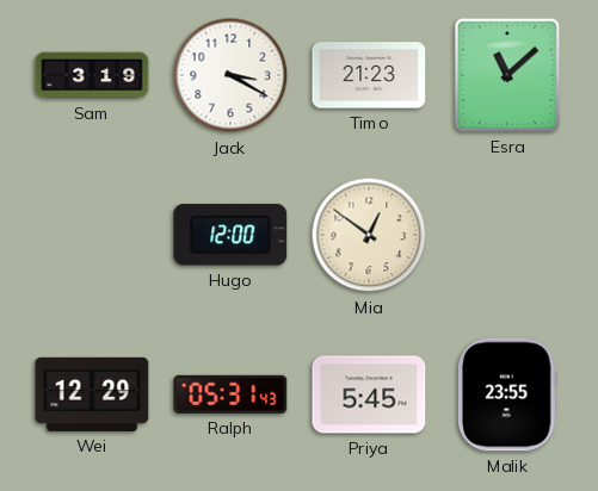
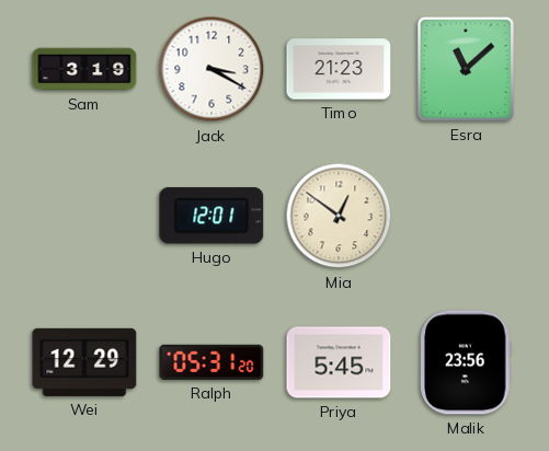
Hugo: 12:00 -> 12:01 (211, 216)
Ralph: 05:31:43 -> 05:31:20 (211, 362)
Malik: 23:55 -> 23:56 (467, 362)
